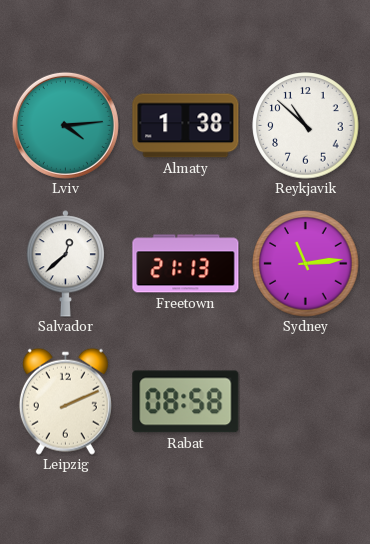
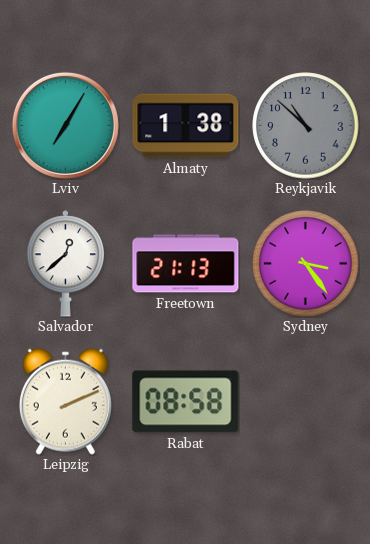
Lviv: 4:14 -> 7:05 (65, 125)
Reykjavik dial: white -> grey (306, 126)
Sydney: 11:14 -> 3:24 (306, 264)
